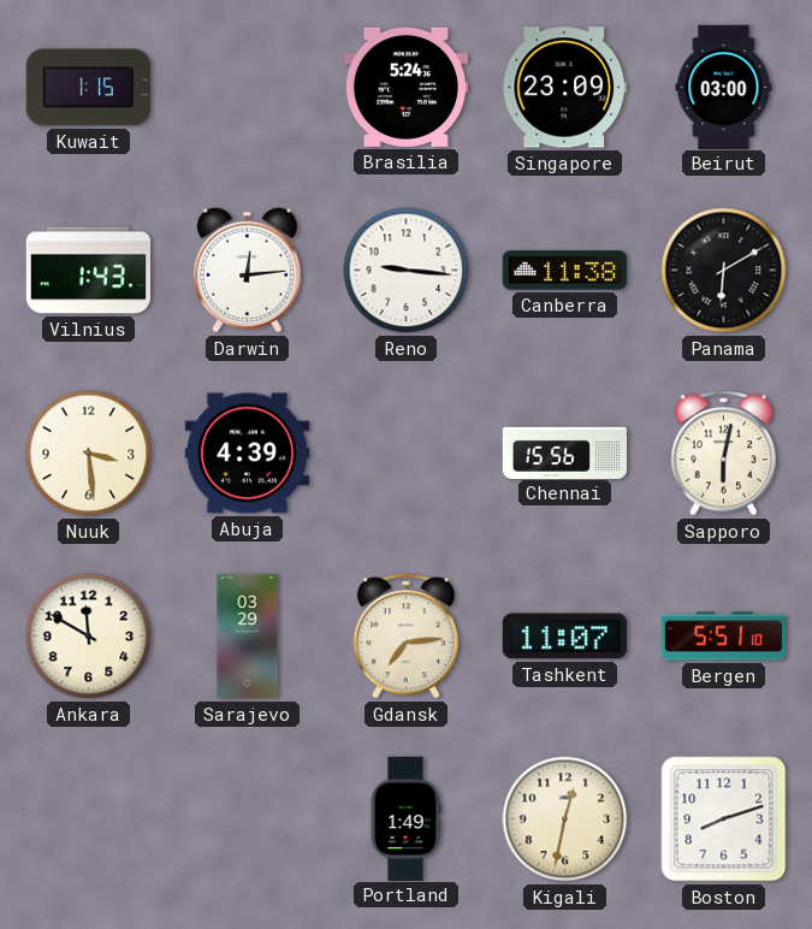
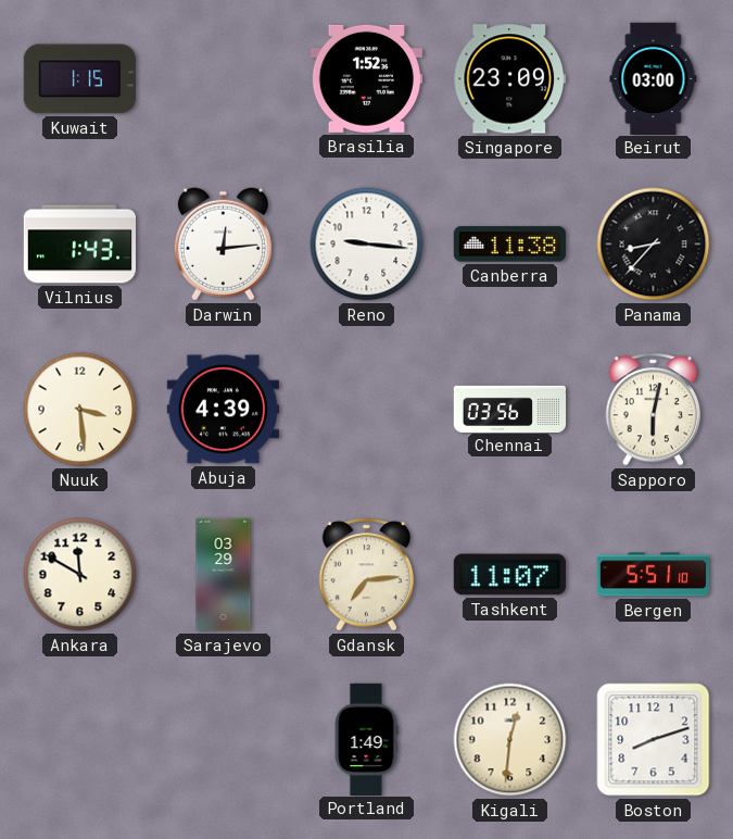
Brasilia: 5:24 -> 1:52 (366, 78)
Panama: 6:10 -> 8:37 (654, 245)
Chennai: 15:56 -> 03:56 (510, 409)
Kigali: 12:32 -> 12:31 (510, 740)
